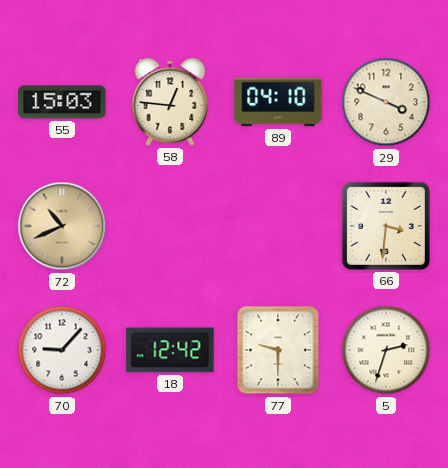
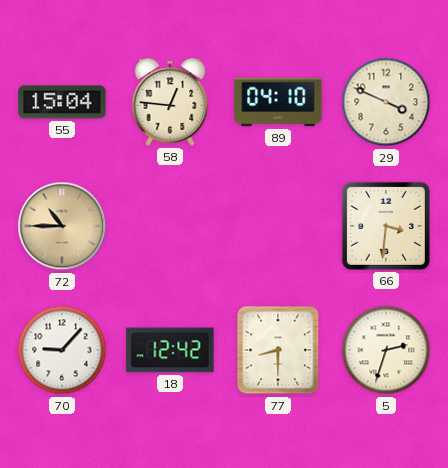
55: 15:03 -> 15:04 (62, 102)
72: 10:41 -> 10:45 (62, 226)
77: 9:30 -> 8:30 (278, 350)
